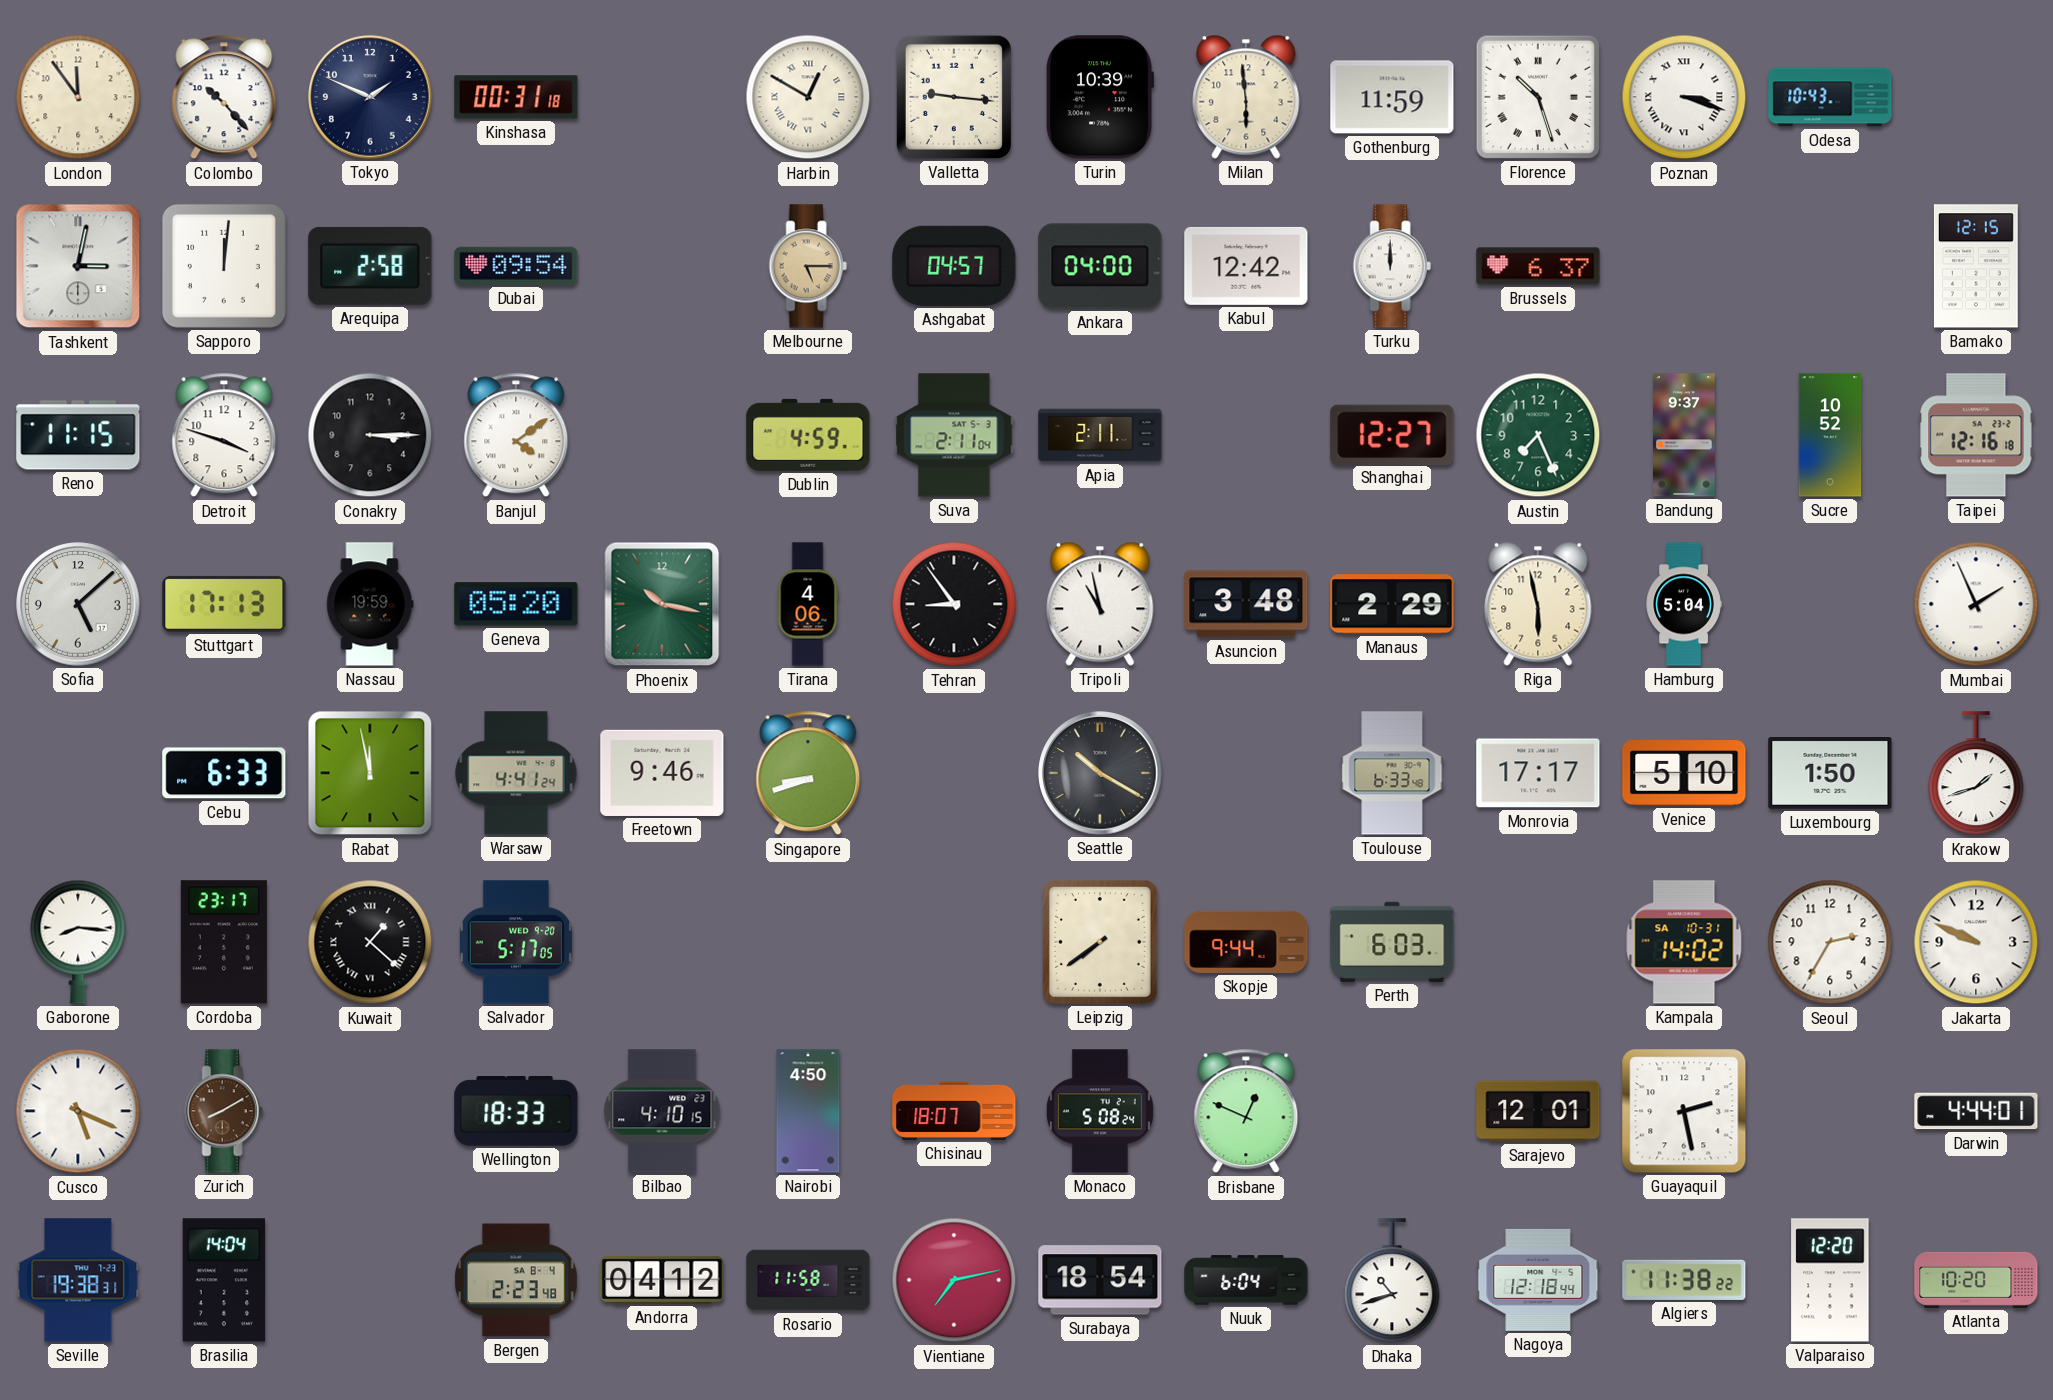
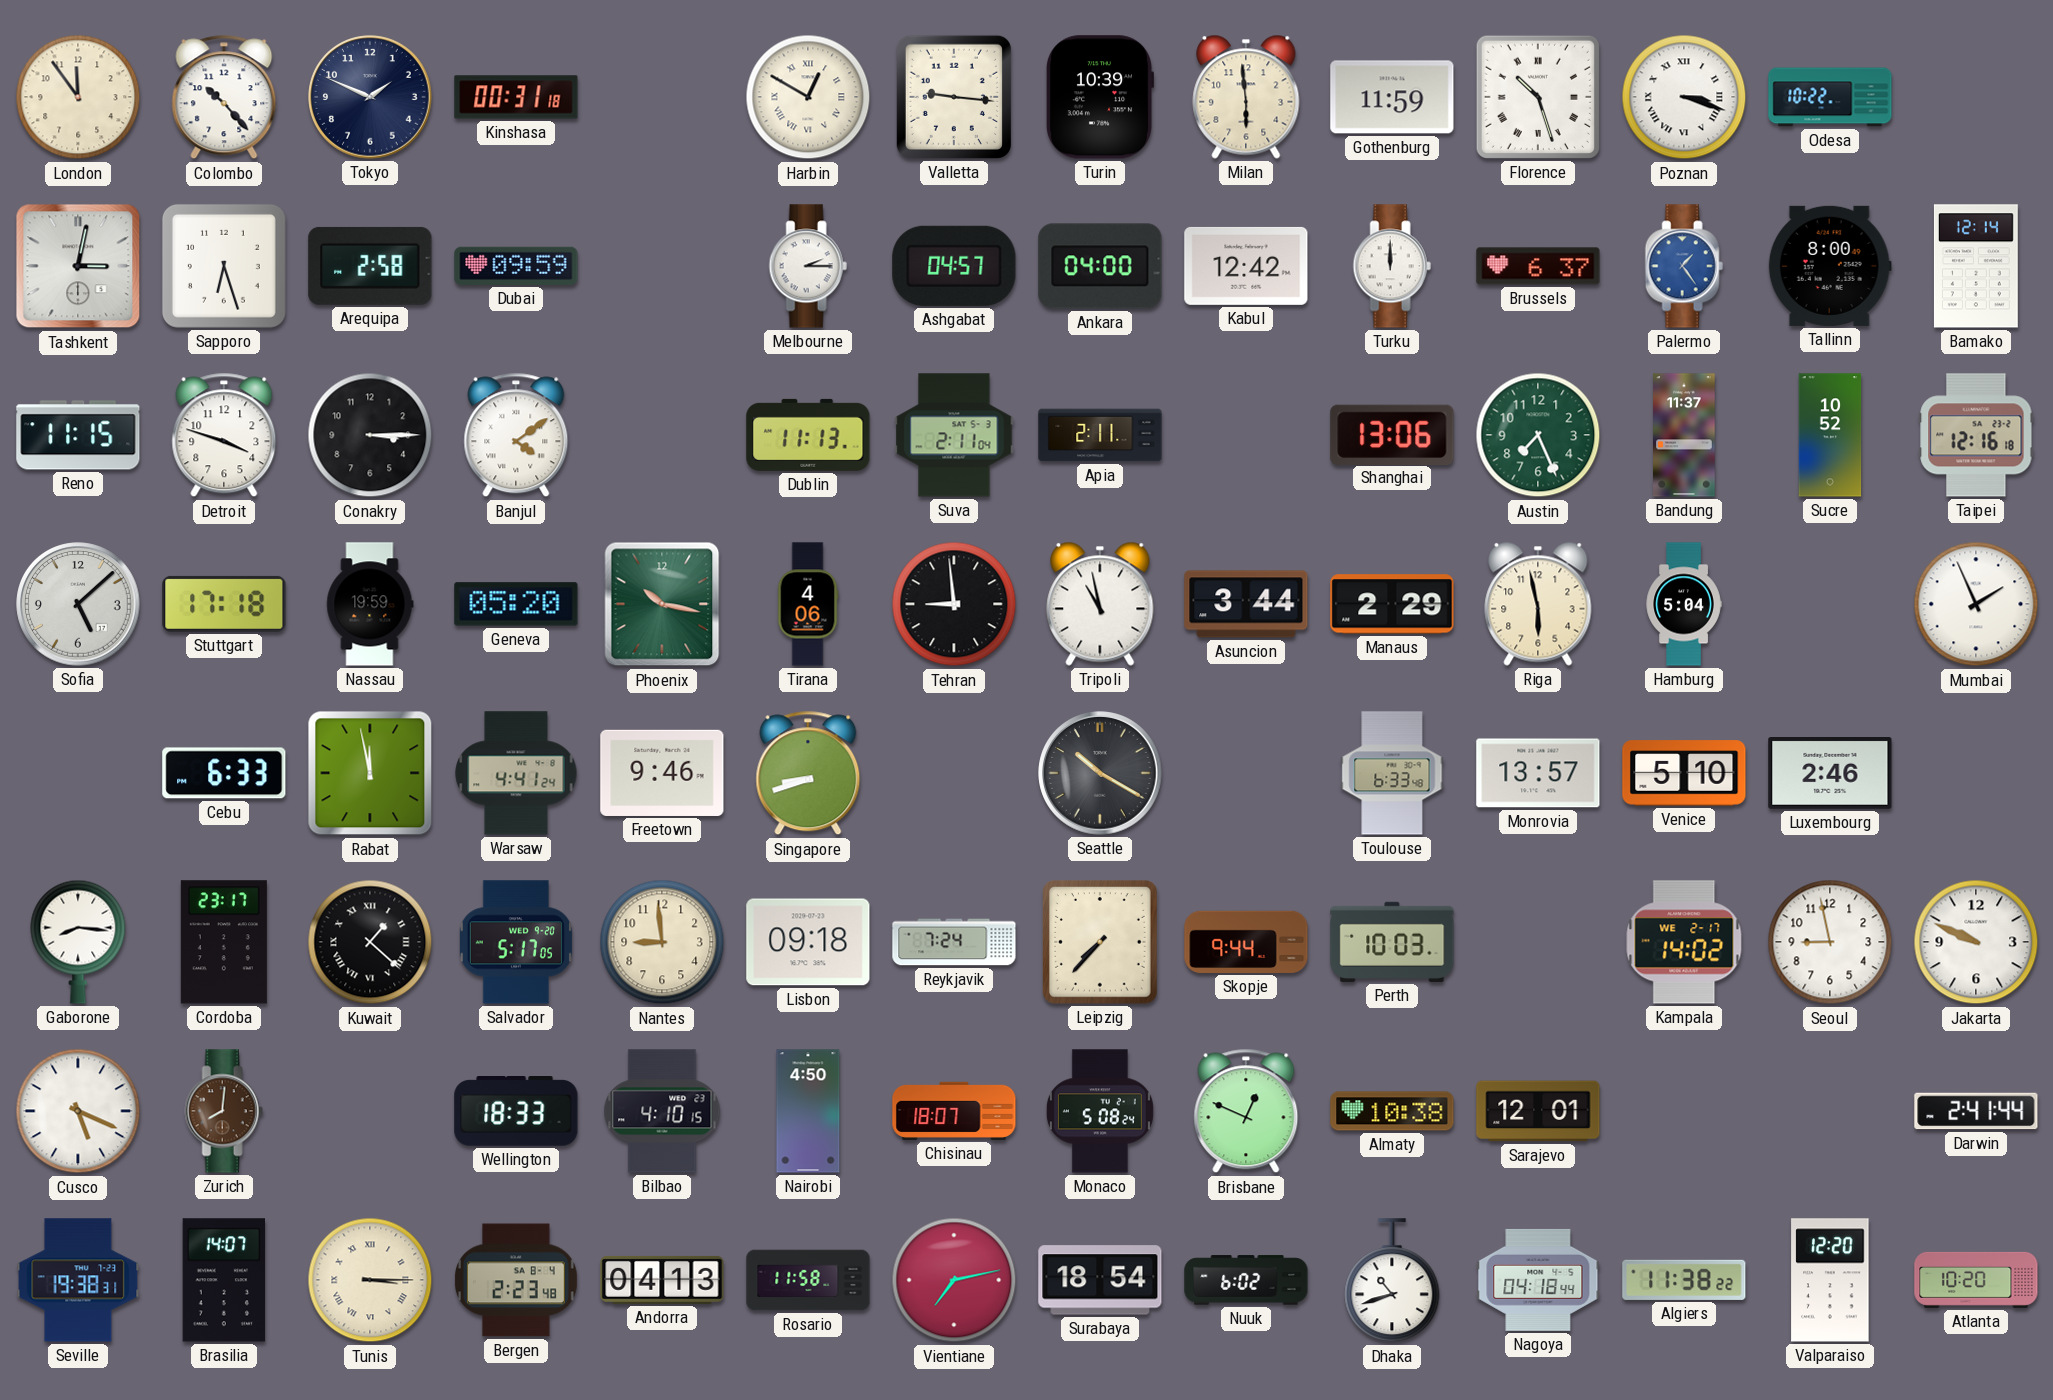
Odesa: 10:43 -> 10:22 (1830, 97)
Sapporo: 12:01 -> 6:27 (224, 266)
Dubai: 09:54 -> 09:59 (516, 266)
Melbourne: 5:15 -> 2:15 (808, 266)
Melbourne dial: champagne -> white (808, 266)
Palermo: none -> 1:24 (1684, 266)
Tallinn: none -> 8:00 (1830, 266)
Bamako: 12:15 -> 12:14 (1976, 266)
Dublin: 4:59 -> 11:13 (808, 435)
Shanghai: 12:27 -> 13:06 (1392, 434)
Bandung: 9:37 -> 11:37 (1684, 435)
Stuttgart: 17:13 -> 17:18 (224, 604)
Tehran: 8:54 -> 8:59 (954, 604)
Asuncion: 3:48 -> 3:44 (1246, 604)
Monrovia: 17:17 -> 13:57 (1538, 773)
Luxembourg: 1:50 -> 2:46 (1830, 774)
Krakow: 1:42 -> none (1976, 774)
Nantes: none -> 8:59 (662, 942)
Lisbon: none -> 09:18 (808, 942)
Reykjavik: none -> 7:24 (954, 942)
Leipzig: 7:39 -> 7:37 (1100, 943)
Perth: 6:03 -> 10:03 (1392, 942)
Kampala date: SA 10-31 -> WE 2-17 (1684, 942)
Seoul: 2:35 -> 8:58 (1830, 942)
Zurich: 8:10 -> 8:01 (224, 1111)
Almaty: none -> 10:38 (1392, 1111)
Guayaquil: 2:28 -> none (1684, 1111)
Darwin: 4:44 -> 2:41 (1976, 1111)
Brasilia: 14:04 -> 14:07 (224, 1280)
Tunis: none -> 3:15 (370, 1280)
Andorra: 04:12 -> 04:13 (662, 1280)
Nuuk: 6:04 -> 6:02 (1246, 1280)
Nagoya: 12:18 -> 04:18 (1538, 1280)
